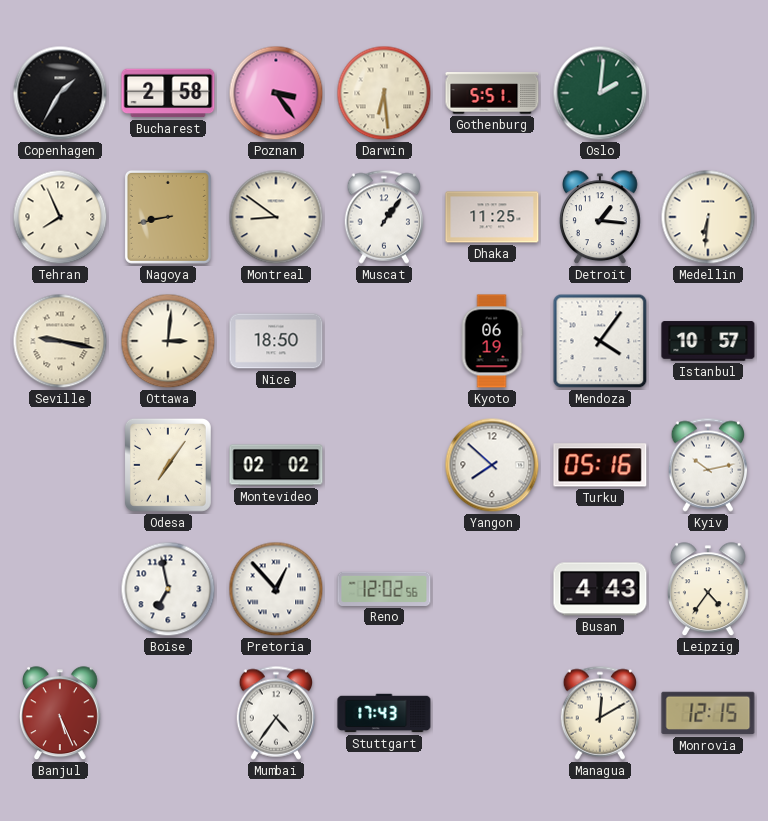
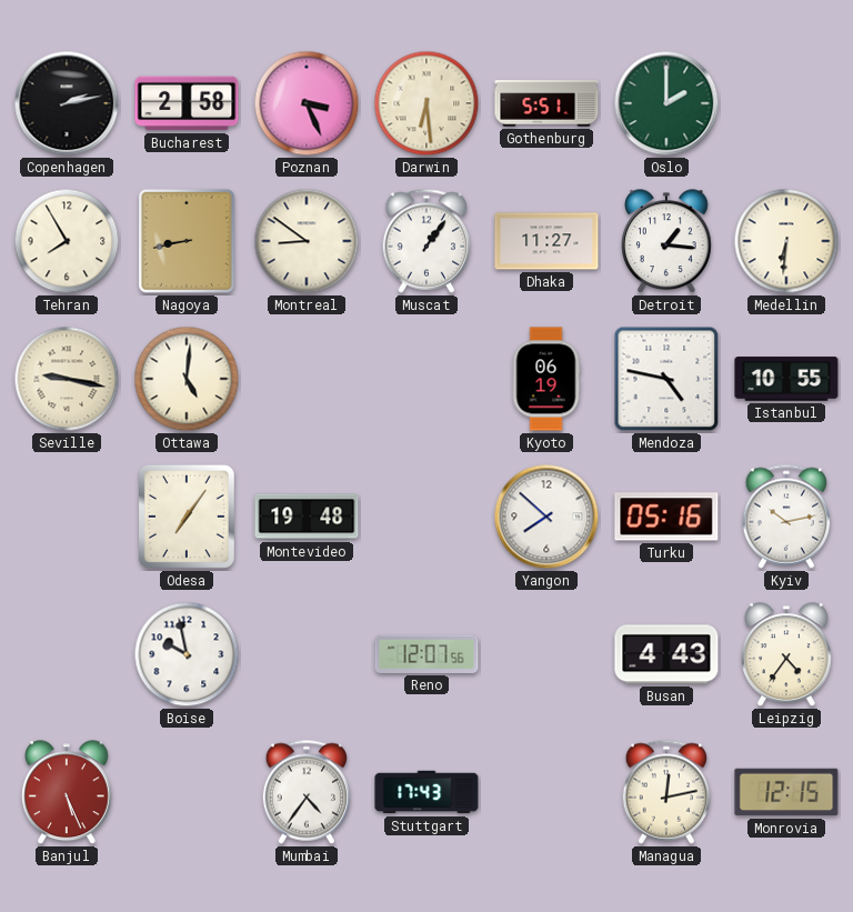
Copenhagen: 1:35 -> 2:13 (67, 103)
Poznan: 3:24 -> 3:26 (307, 103)
Oslo: 2:01 -> 2:00 (666, 103)
Tehran: 7:56 -> 7:55 (67, 241)
Dhaka: 11:25 -> 11:27 (546, 241)
Ottawa: 3:01 -> 5:01 (187, 379)
Nice: 18:50 -> none (276, 341)
Mendoza: 4:06 -> 4:47 (666, 379)
Istanbul: 10:57 -> 10:55 (786, 379)
Montevideo: 02:02 -> 19:48 (307, 517)
Boise: 6:58 -> 9:58 (187, 654)
Pretoria: 12:53 -> none (276, 589)
Reno: 12:02 -> 12:07 (426, 654)
Managua: 12:10 -> 12:13 (666, 792)
